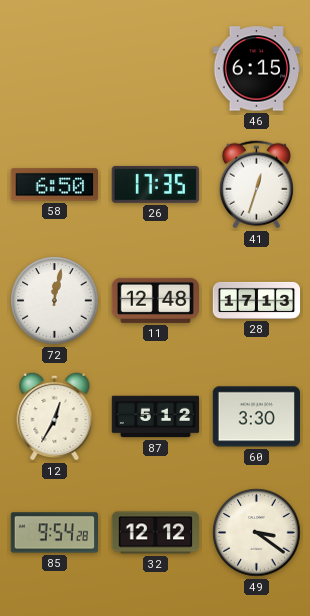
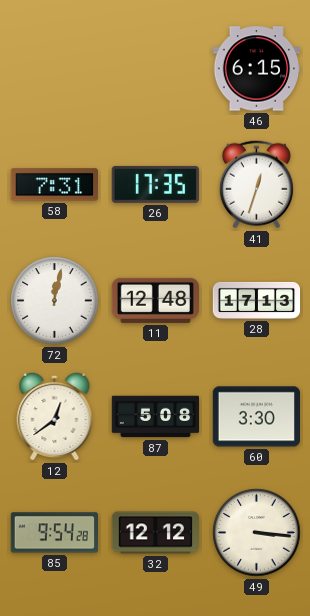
58: 6:50 -> 7:31 (54, 185)
12: 12:35 -> 12:39 (55, 416)
87: 5:12 -> 5:08 (156, 417)
49: 3:21 -> 3:16 (257, 533)
